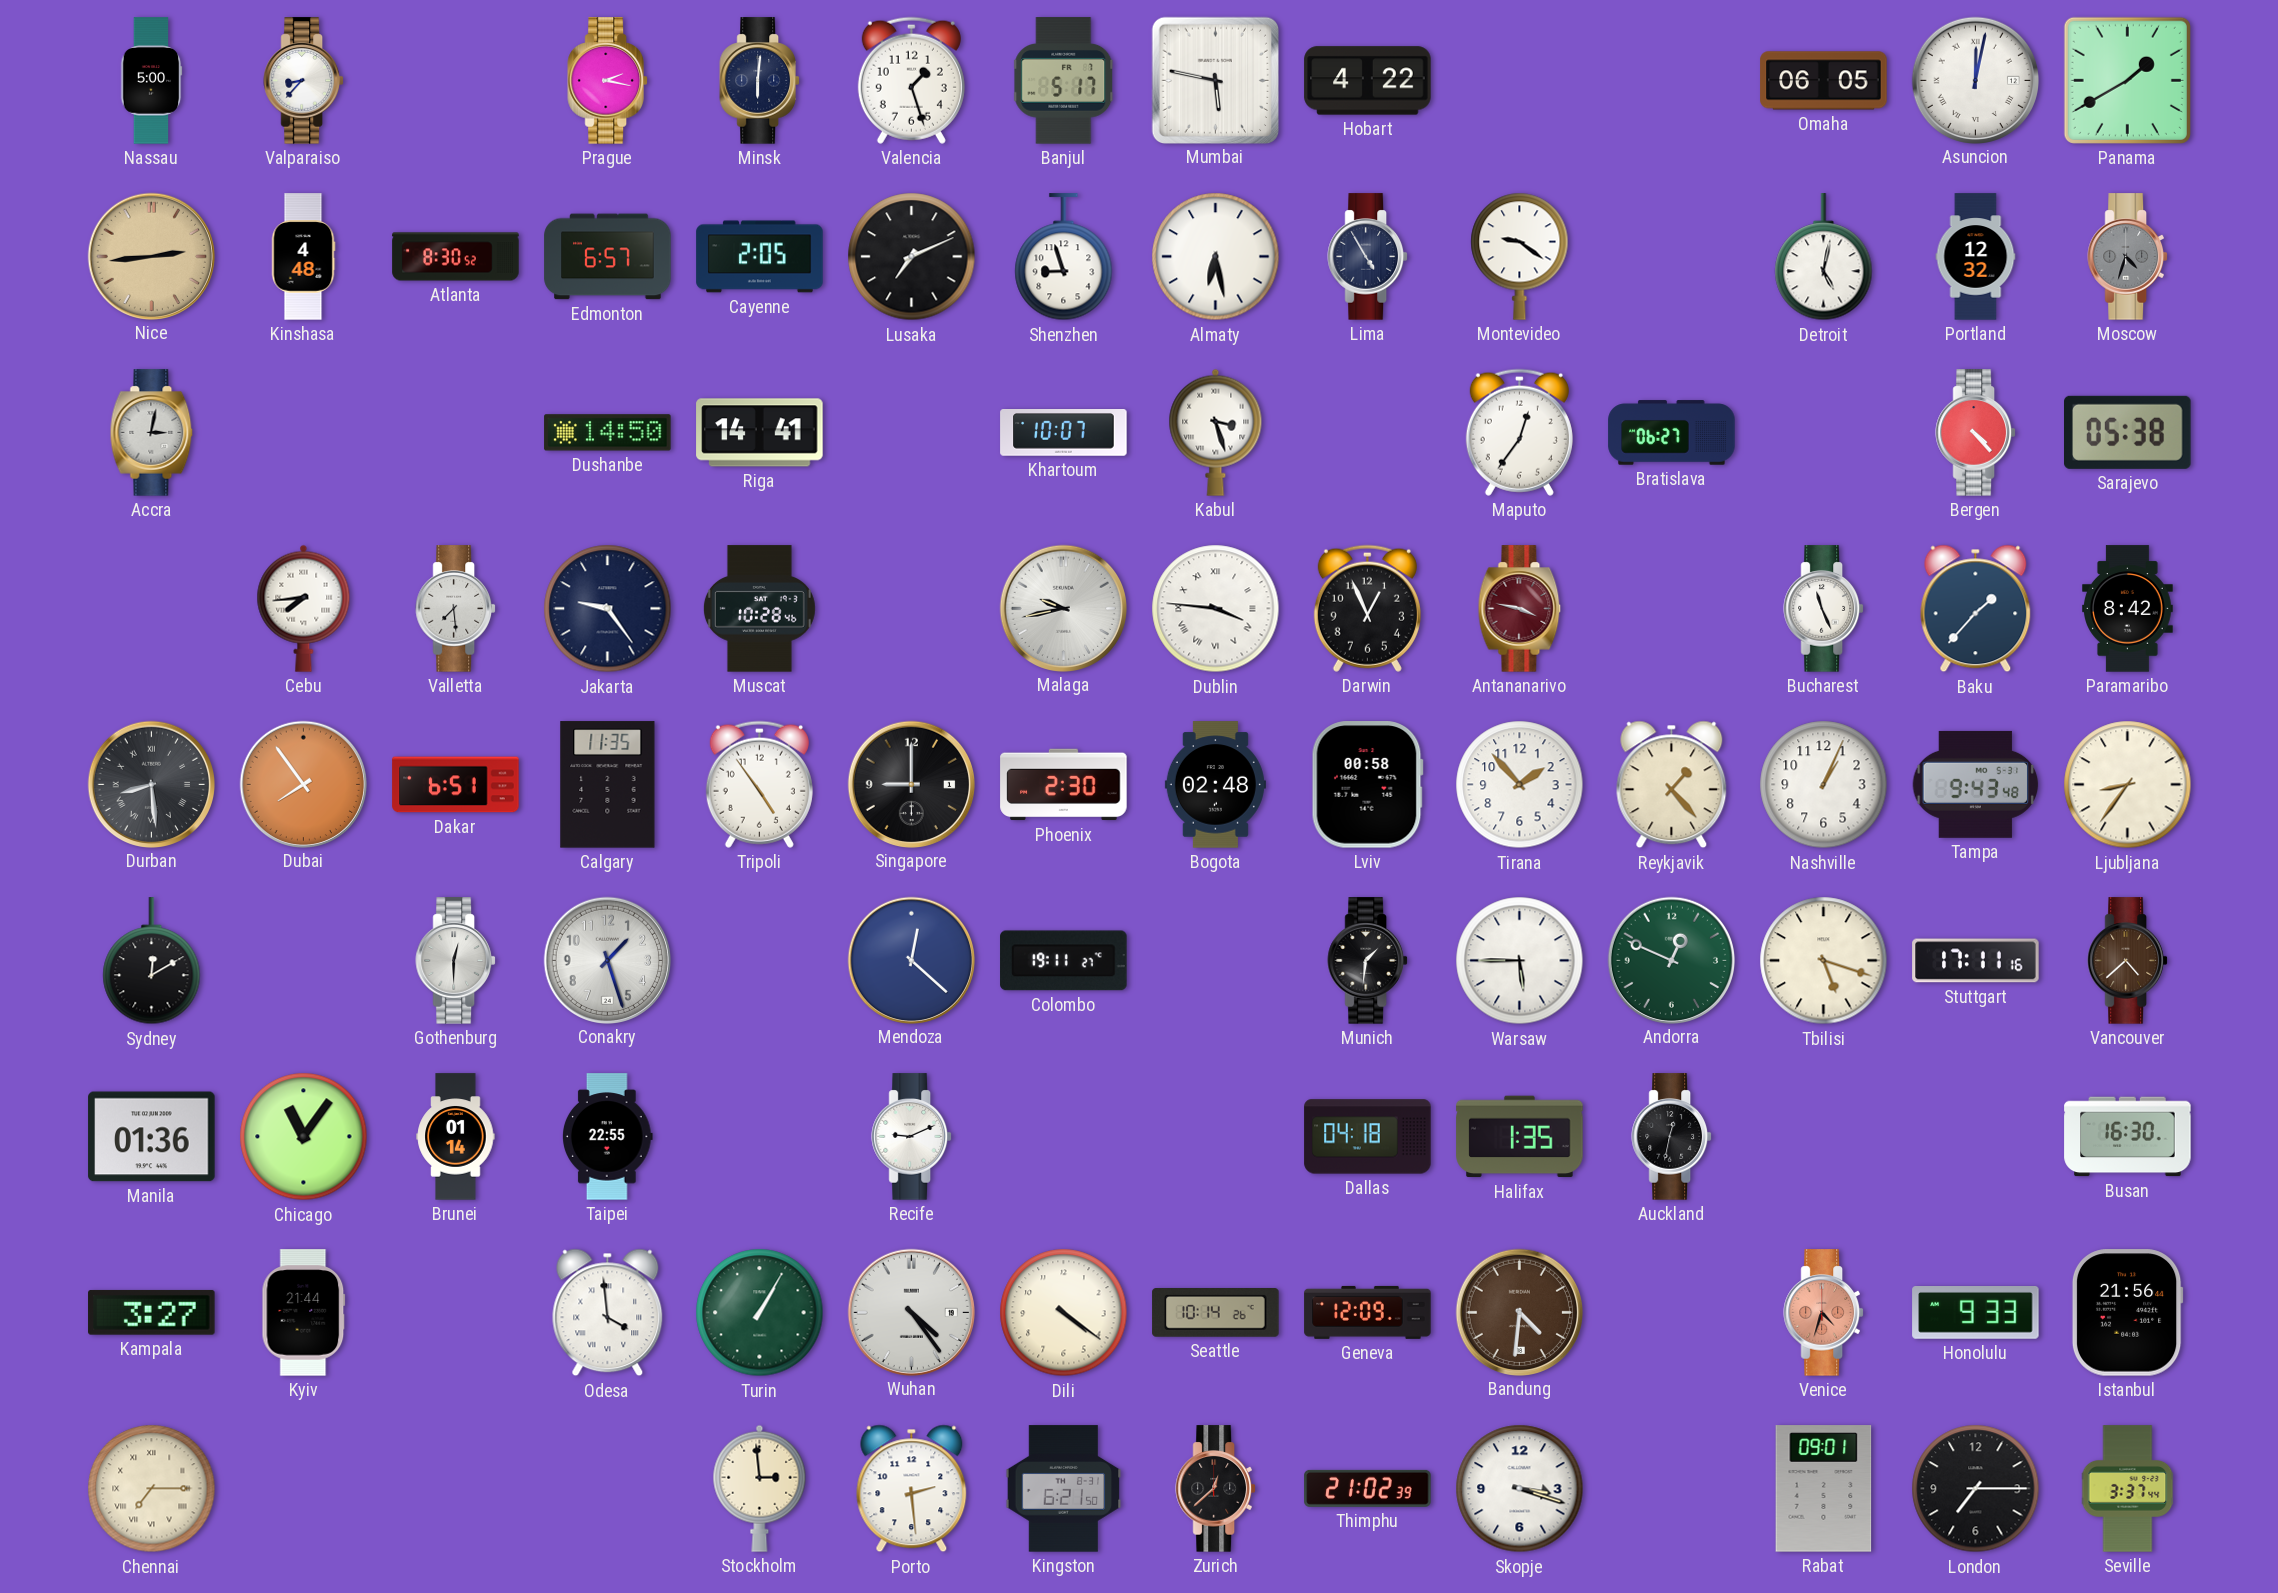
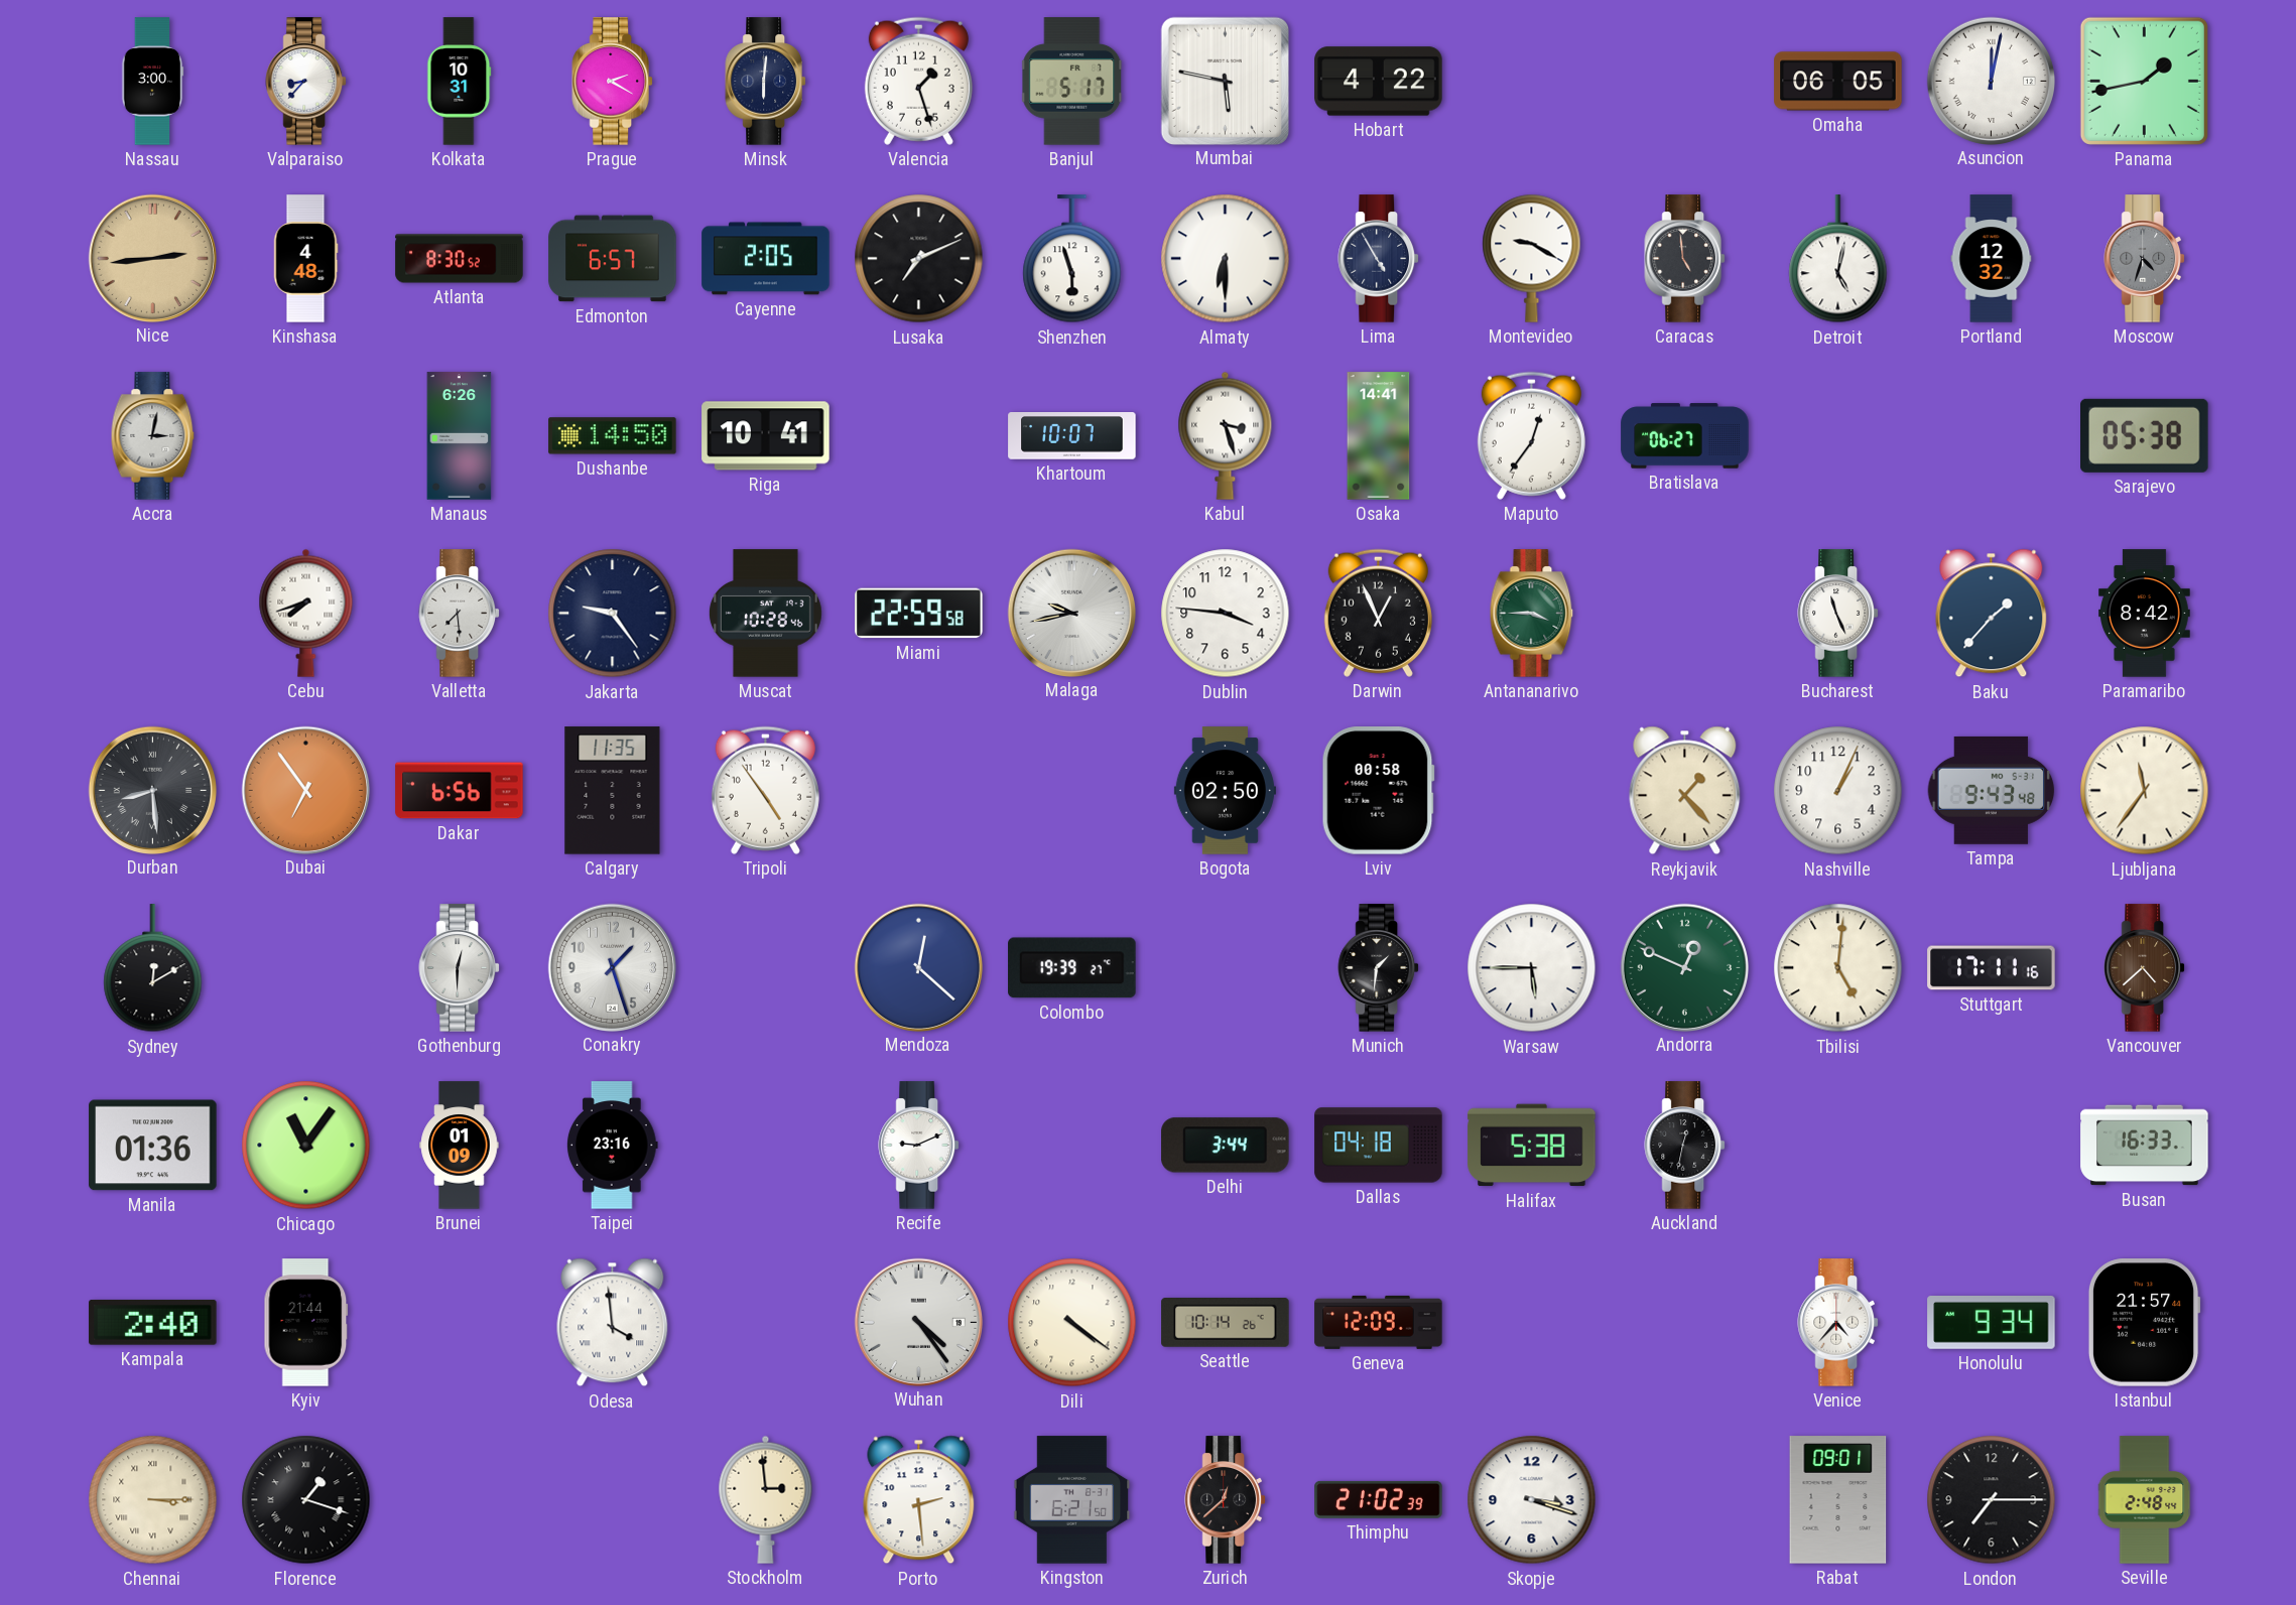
Nassau: 5:00 -> 3:00 (152, 82)
Kolkata: none -> 10:31 (460, 82)
Prague: 2:17 -> 2:20 (612, 82)
Panama: 1:40 -> 1:43 (2144, 81)
Shenzhen: 8:57 -> 5:57 (1072, 259)
Almaty: 6:28 -> 6:30 (1226, 259)
Montevideo: 9:21 -> 9:20 (1532, 258)
Caracas: none -> 4:59 (1684, 259)
Manaus: none -> 6:26 (460, 436)
Riga: 14:41 -> 10:41 (766, 436)
Osaka: none -> 14:41 (1379, 436)
Bergen: 4:23 -> none (1975, 433)
Cebu: 7:44 -> 7:42 (306, 613)
Miami: none -> 22:59 (919, 614)
Dublin numerals: Roman -> Arabic (1226, 614)
Antananarivo: 3:47 -> 3:45 (1532, 614)
Antananarivo dial: burgundy -> green (1532, 614)
Dubai: 7:54 -> 6:54 (305, 790)
Dakar: 6:51 -> 6:56 (460, 791)
Singapore: 9:00 -> none (911, 784)
Phoenix: 2:30 -> none (1064, 785)
Bogota: 02:48 -> 02:50 (1225, 791)
Tirana: 1:53 -> none (1520, 785)
Ljubljana: 8:36 -> 11:36 (2145, 791)
Colombo: 19:11 -> 19:39 (1072, 968)
Tbilisi: 5:18 -> 5:01 (1838, 968)
Brunei: 01:14 -> 01:09 (460, 1146)
Taipei: 22:55 -> 23:16 (613, 1146)
Delhi: none -> 3:44 (1226, 1146)
Halifax: 1:35 -> 5:38 (1532, 1146)
Busan: 16:30 -> 16:33 (2145, 1146)
Kampala: 3:27 -> 2:40 (153, 1322)
Turin: 1:05 -> none (760, 1313)
Bandung: 4:31 -> none (1519, 1312)
Venice: 4:33 -> 4:37 (1837, 1323)
Venice dial: salmon -> white (1837, 1323)
Honolulu: 9:33 -> 9:34 (1992, 1323)
Istanbul: 21:56 -> 21:57 (2144, 1323)
Chennai: 7:15 -> 3:15 (153, 1500)
Florence: none -> 1:18 (306, 1500)
Seville: 3:37 -> 2:48 (2145, 1500)
